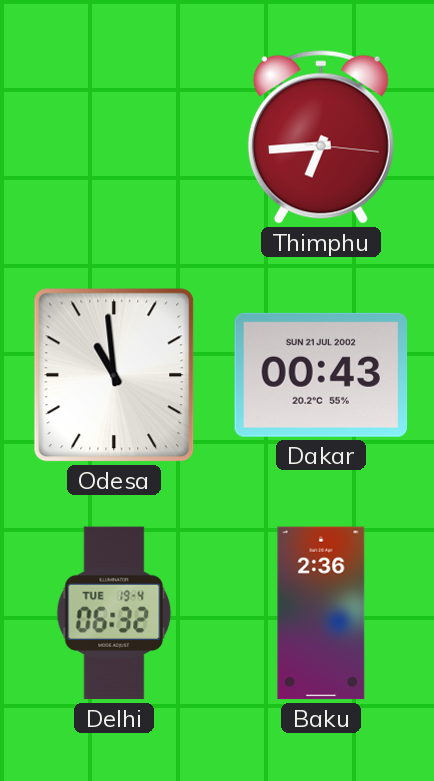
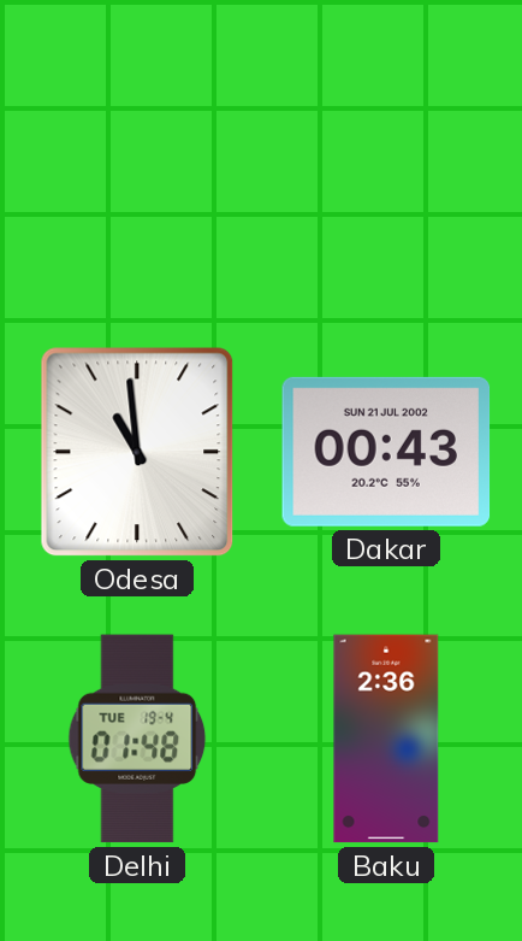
Thimphu: 6:44 -> none (321, 137)
Delhi: 06:32 -> 01:48 (137, 739)
